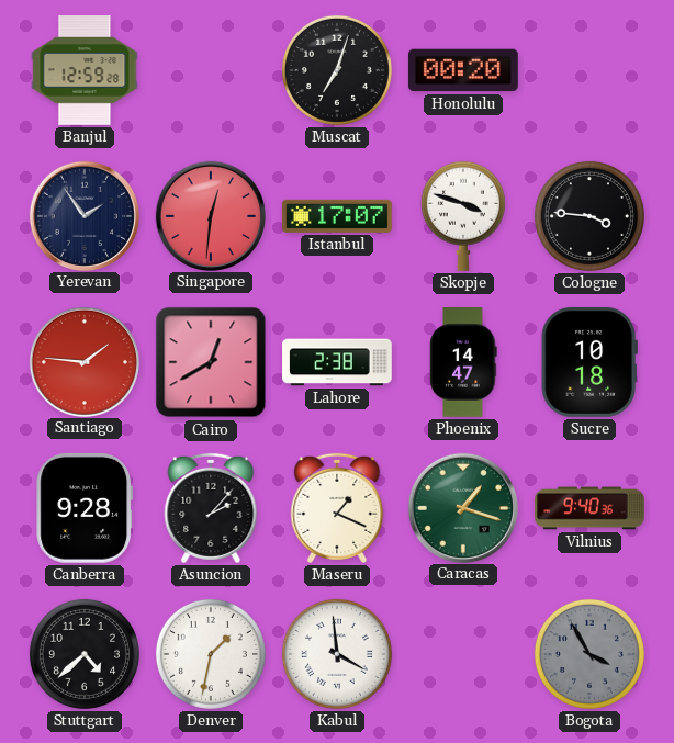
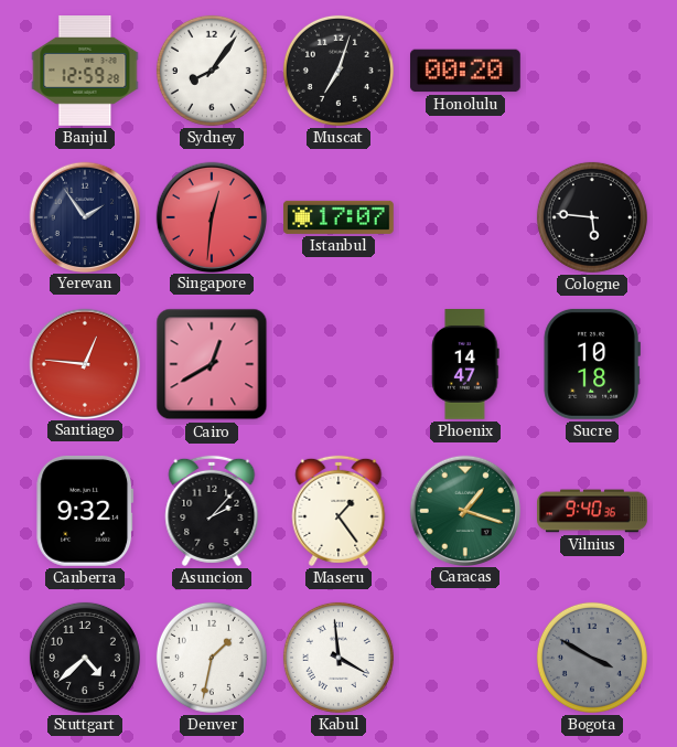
Sydney: none -> 8:06 (212, 71)
Skopje: 3:48 -> none (463, 216)
Cologne: 3:46 -> 5:46 (592, 217)
Santiago: 1:46 -> 12:46 (84, 363)
Lahore: 2:38 -> none (338, 362)
Canberra: 9:28 -> 9:32 (85, 511)
Maseru: 1:19 -> 1:24 (338, 511)
Bogota: 3:55 -> 3:50 (592, 658)
